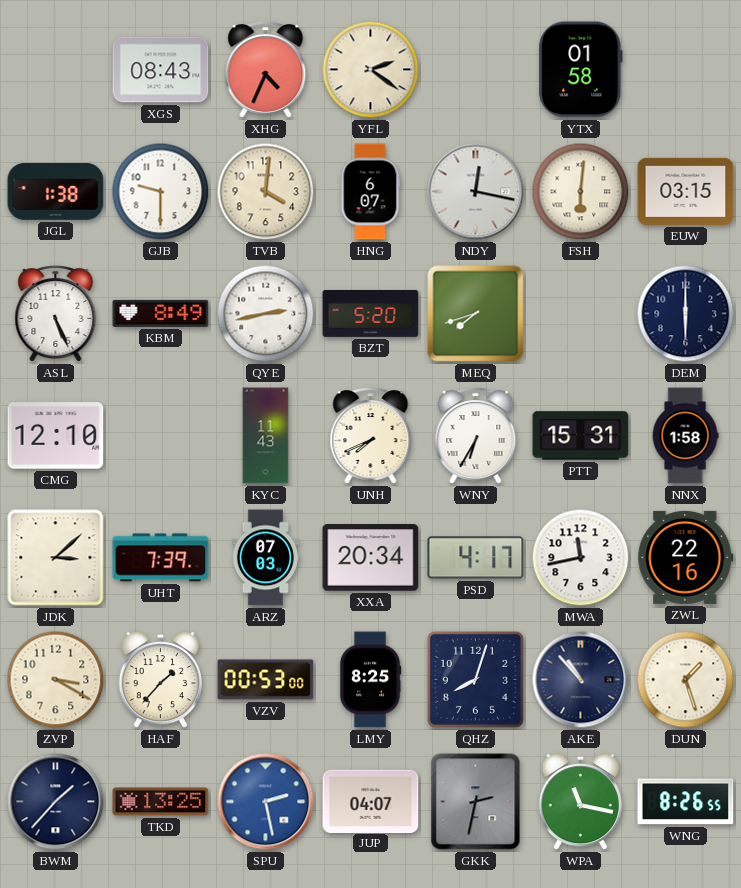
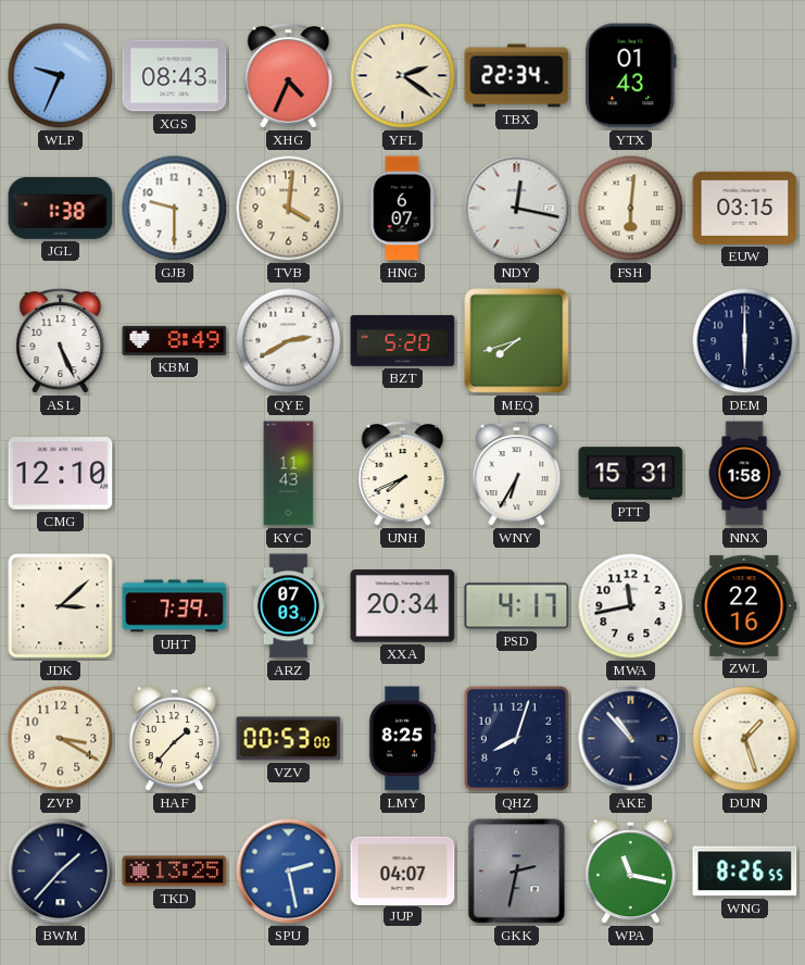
WLP: none -> 9:34 (61, 76)
TBX: none -> 22:34 (517, 76)
YTX: 01:58 -> 01:43 (631, 76)
QYE: 2:43 -> 2:40 (289, 341)
